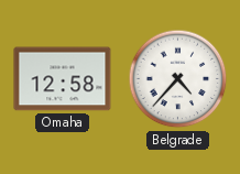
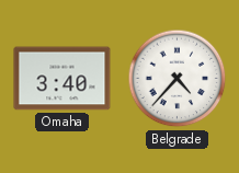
Omaha: 12:58 -> 3:40 (62, 79)
